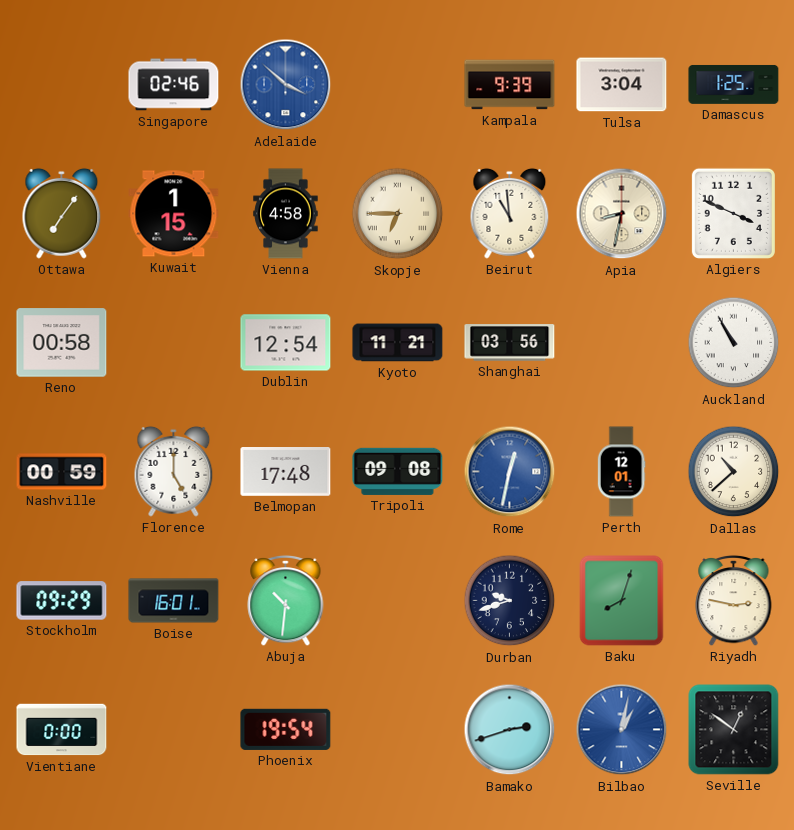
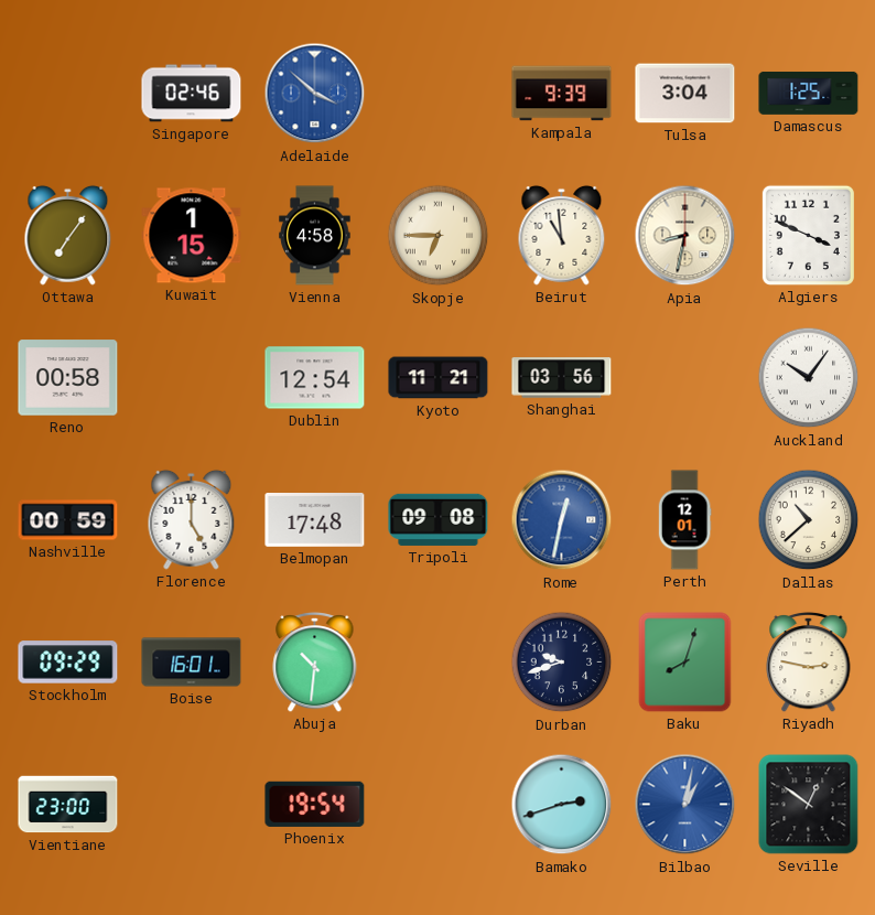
Auckland: 10:55 -> 10:06 (809, 378)
Vientiane: 0:00 -> 23:00 (68, 805)
